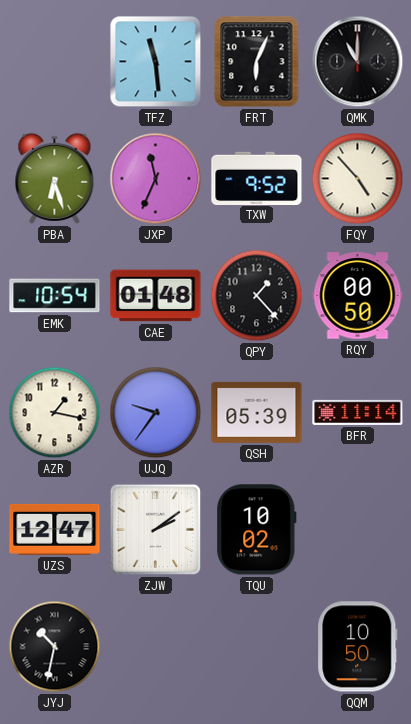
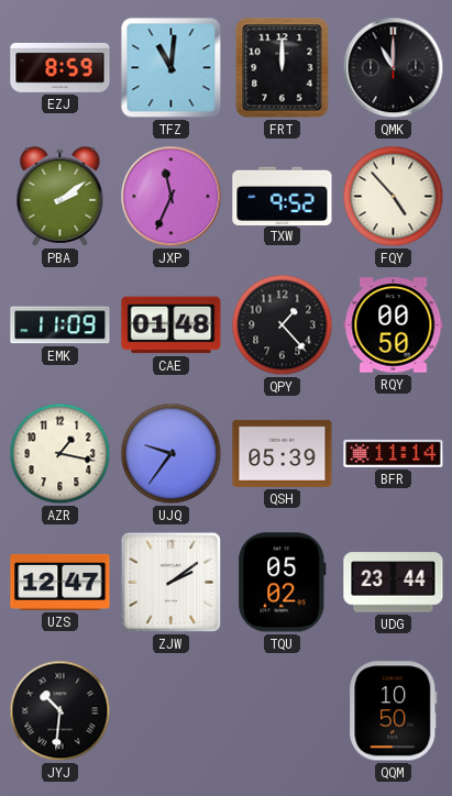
EZJ: none -> 8:59 (60, 67)
TFZ: 11:29 -> 11:01 (172, 68)
FRT: 6:04 -> 12:00 (283, 68)
PBA: 6:27 -> 2:09 (60, 196)
EMK: 10:54 -> 11:09 (60, 325)
TQU: 10:02 -> 05:02 (283, 583)
UDG: none -> 23:44 (394, 583)
JYJ: 10:32 -> 10:31 (60, 711)
